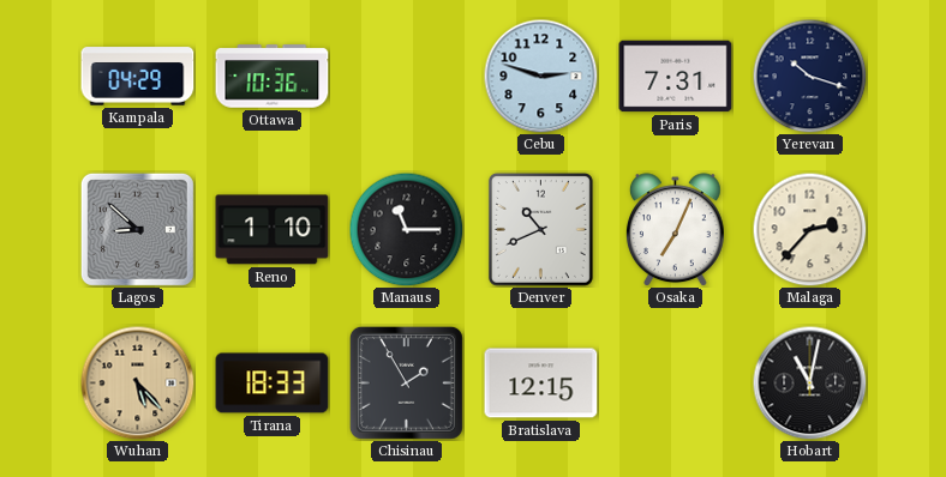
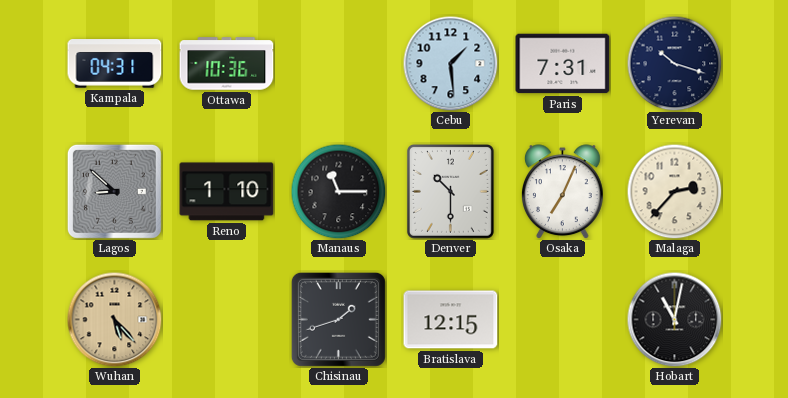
Kampala: 04:29 -> 04:31 (115, 64)
Cebu: 2:48 -> 1:29 (450, 63)
Denver: 10:41 -> 10:30 (450, 191)
Tirana: 18:33 -> none (273, 384)
Chisinau: 1:55 -> 1:42 (338, 319)
